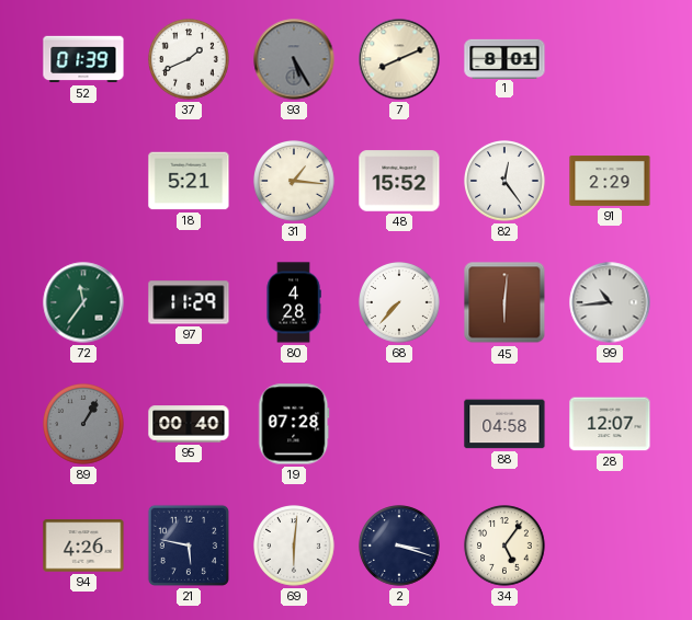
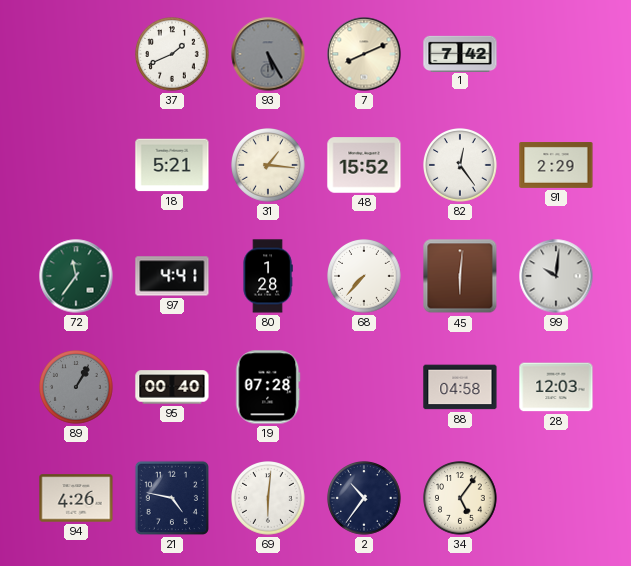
52: 01:39 -> none (83, 59)
1: 8:01 -> 7:42 (460, 53)
97: 11:29 -> 4:41 (172, 276)
80: 4:28 -> 1:28 (268, 276)
99: 10:44 -> 10:01 (556, 276)
28: 12:07 -> 12:03 (556, 387)
21: 5:47 -> 4:47 (172, 498)
2: 3:18 -> 10:36 (364, 498)
